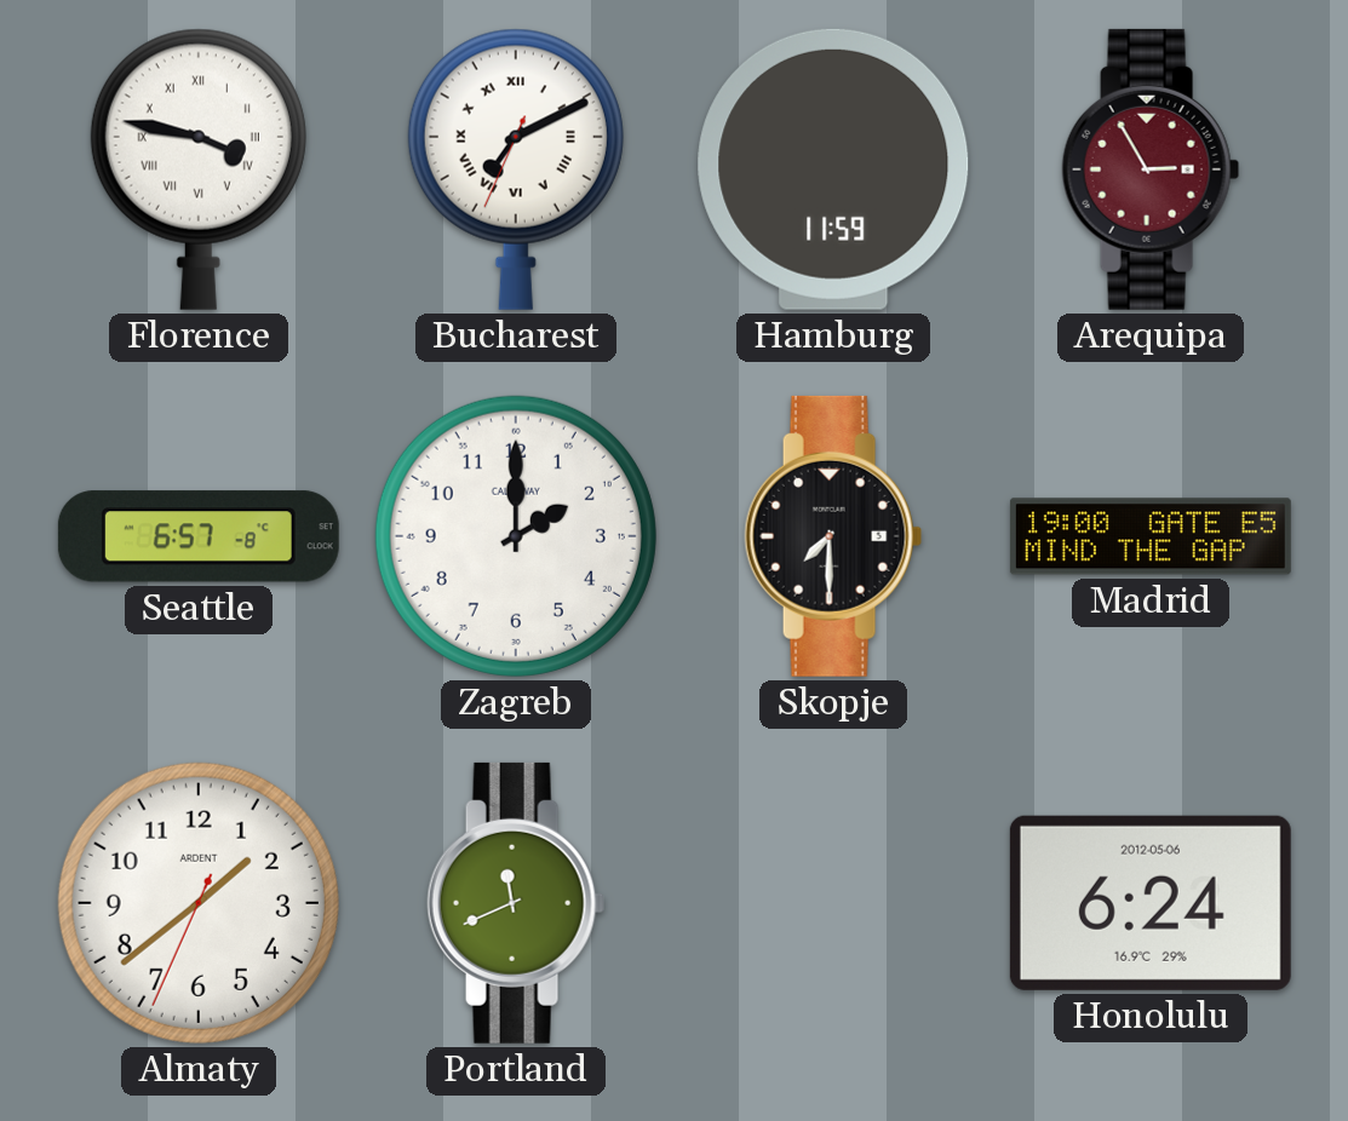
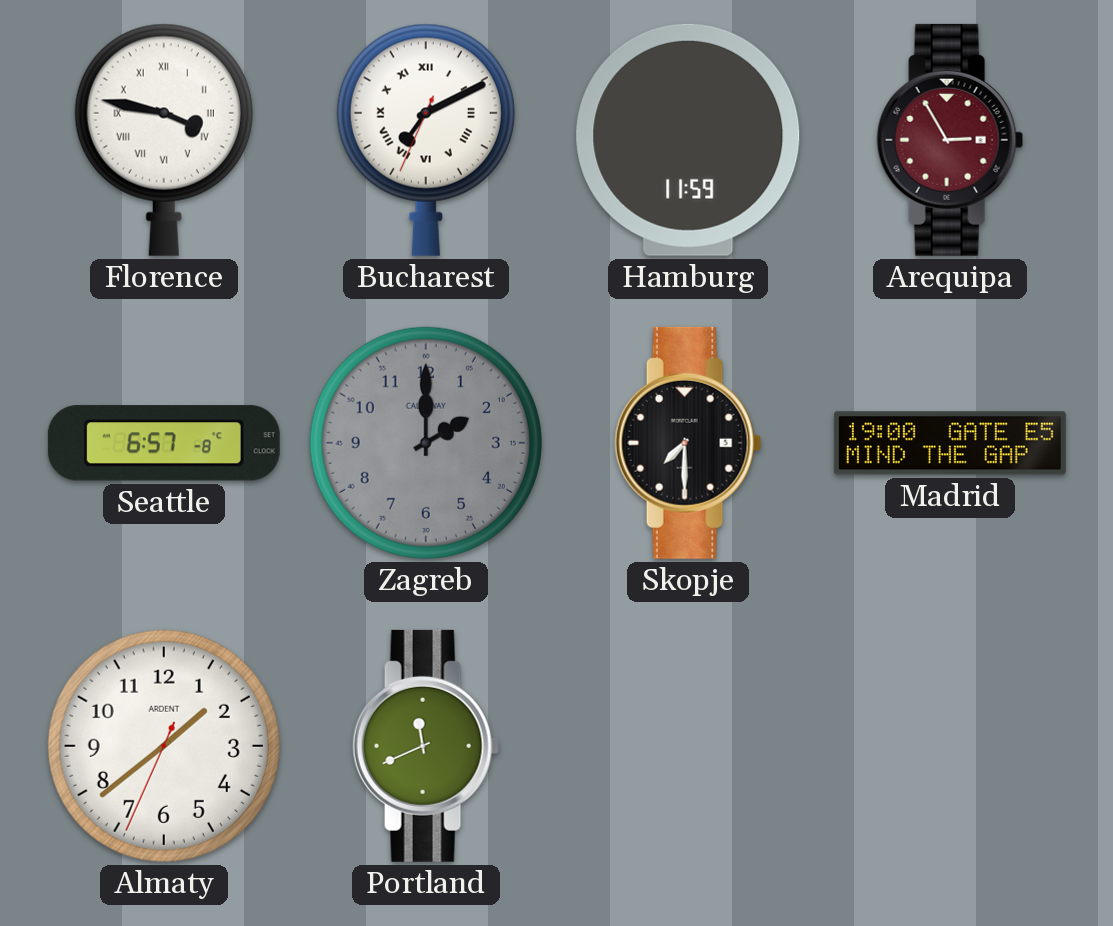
Zagreb dial: white -> grey (426, 443)
Honolulu: 6:24 -> none (1151, 903)
